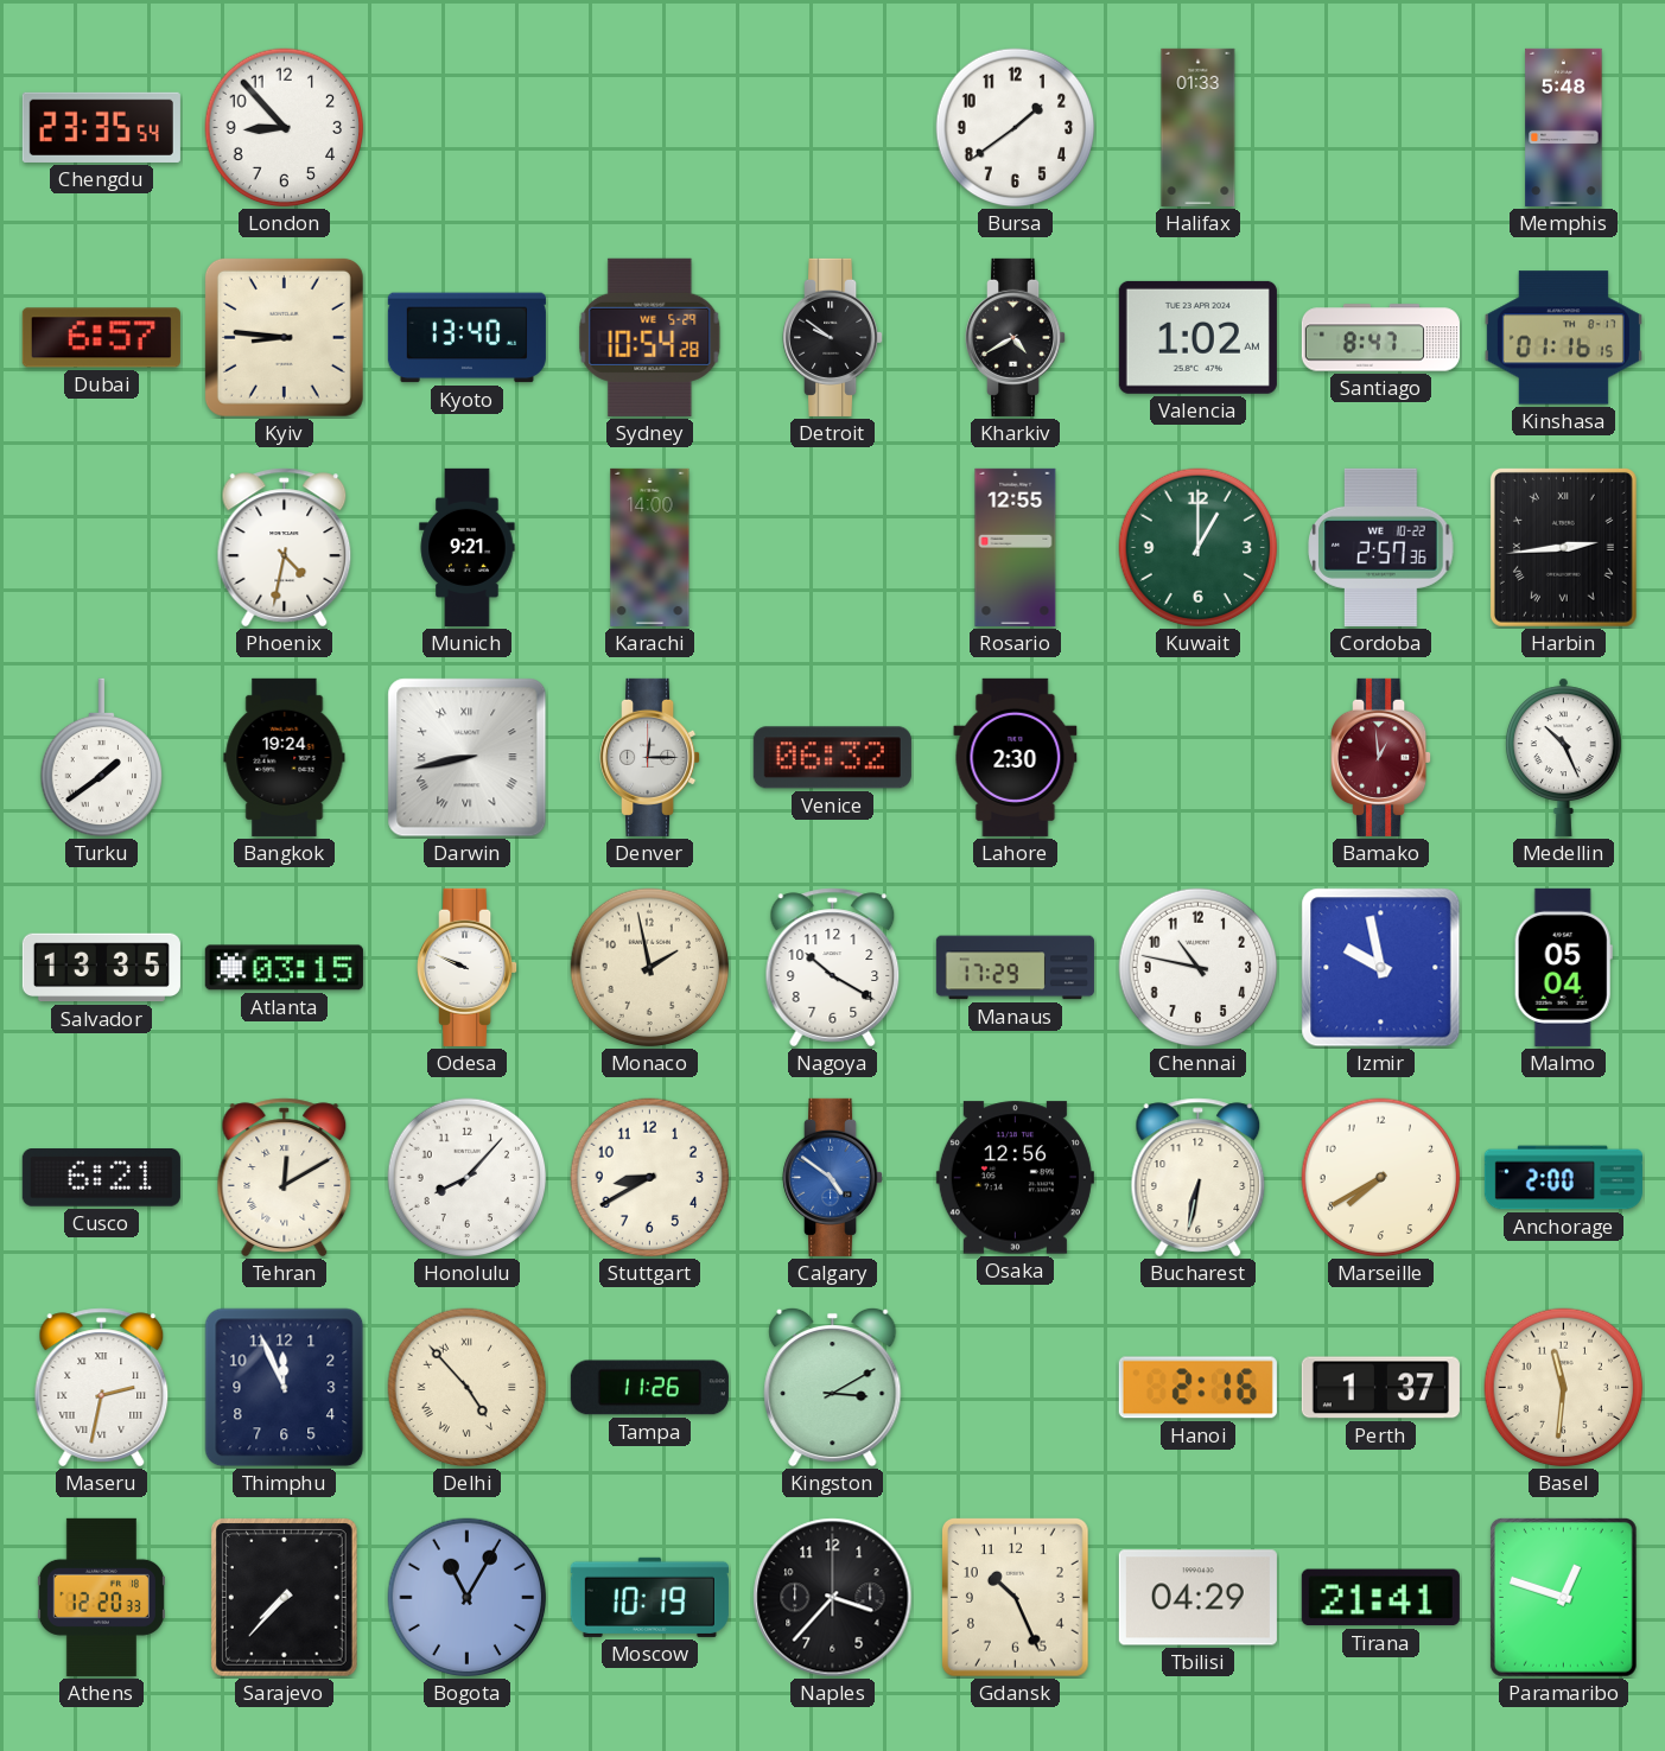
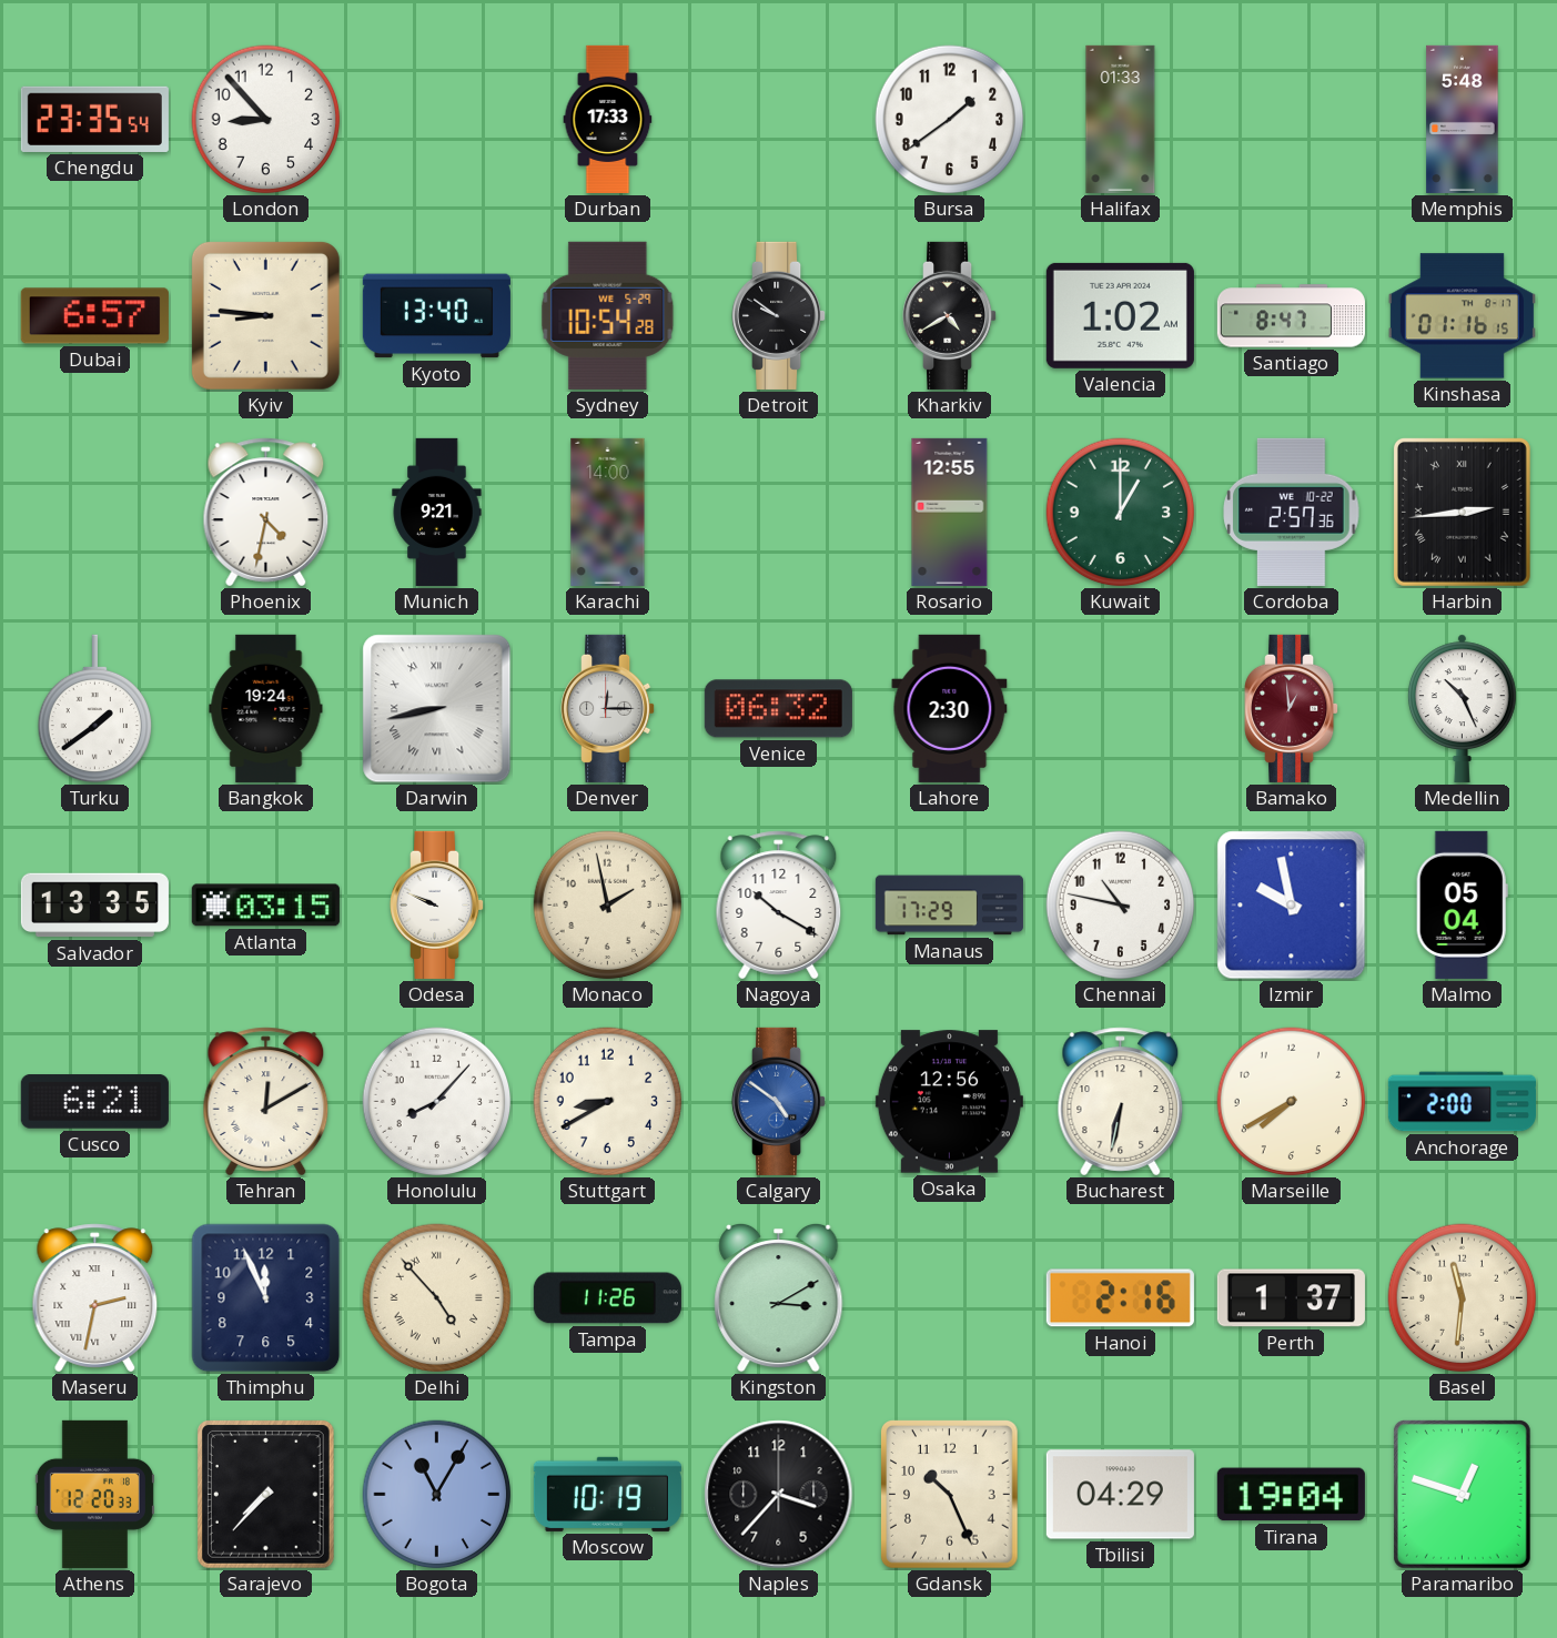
Durban: none -> 17:33 (608, 119)
Tirana: 21:41 -> 19:04 (1291, 1495)
